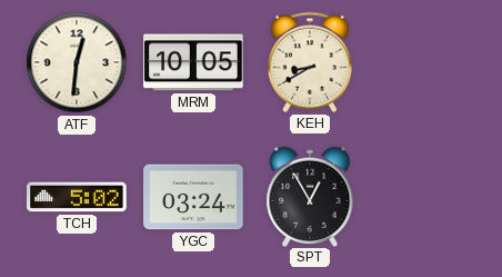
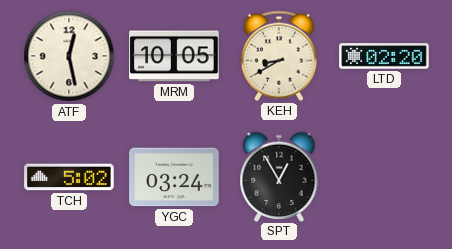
ATF: 12:31 -> 12:28 (69, 56)
LTD: none -> 02:20 (384, 56)
